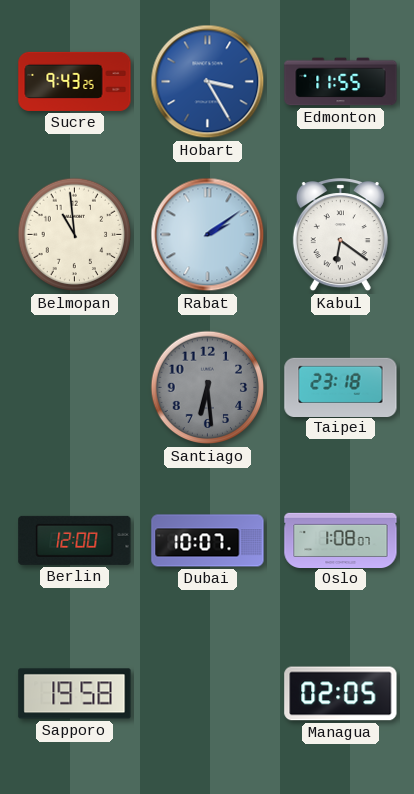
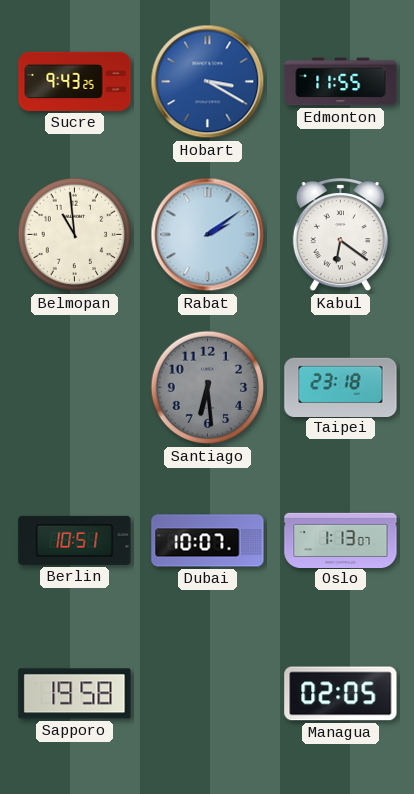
Hobart: 3:25 -> 3:20 (208, 82)
Berlin: 12:00 -> 10:51 (75, 540)
Oslo: 1:08 -> 1:13 (341, 540)
